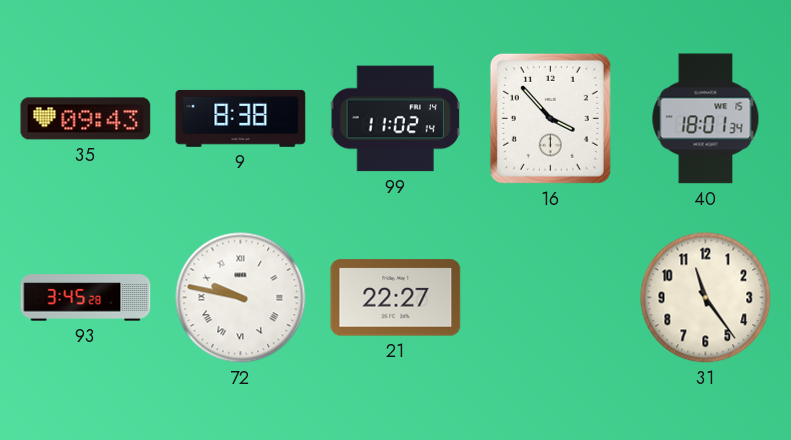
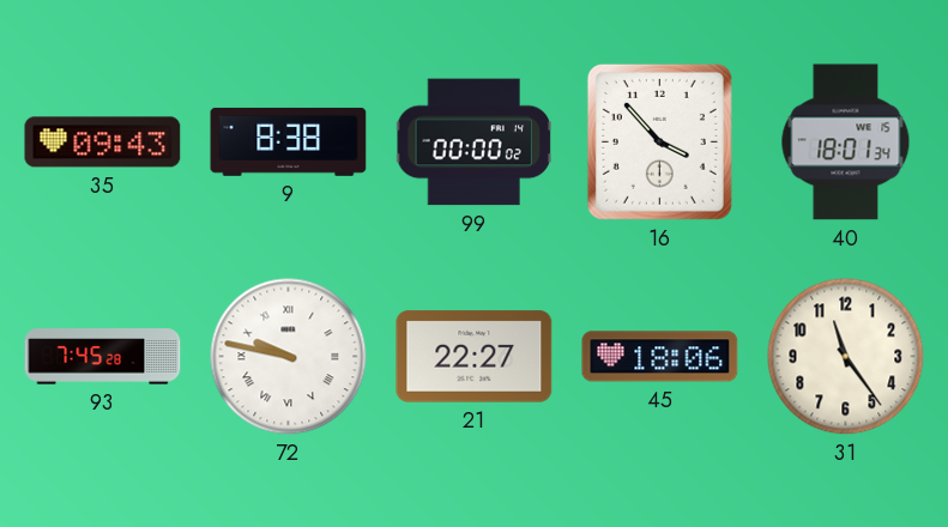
99: 11:02 -> 00:00 (473, 143)
93: 3:45 -> 7:45 (103, 357)
45: none -> 18:06 (660, 357)
